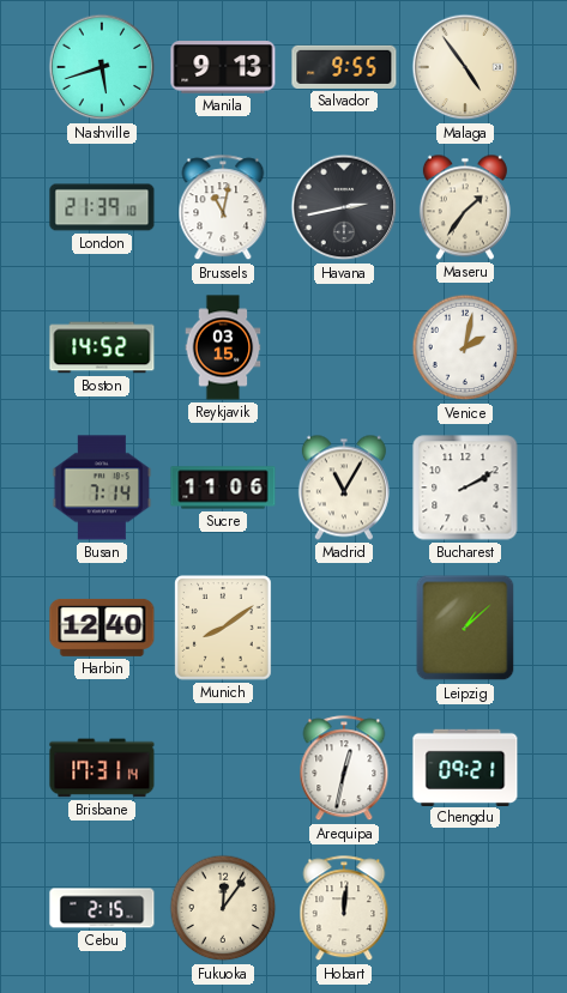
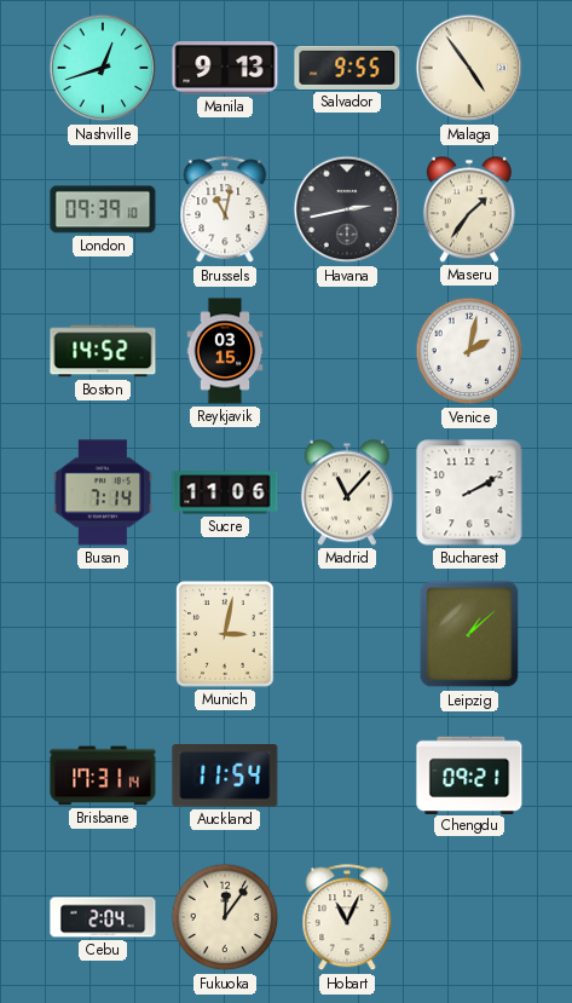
Nashville: 5:42 -> 12:42 (103, 68)
London: 21:39 -> 09:39 (103, 209)
Madrid: 11:05 -> 11:07 (347, 492)
Harbin: 12:40 -> none (102, 628)
Munich: 8:09 -> 3:02 (225, 634)
Auckland: none -> 11:54 (225, 777)
Arequipa: 12:32 -> none (344, 769)
Cebu: 2:15 -> 2:04 (103, 917)
Hobart: 12:01 -> 11:04 (347, 918)
